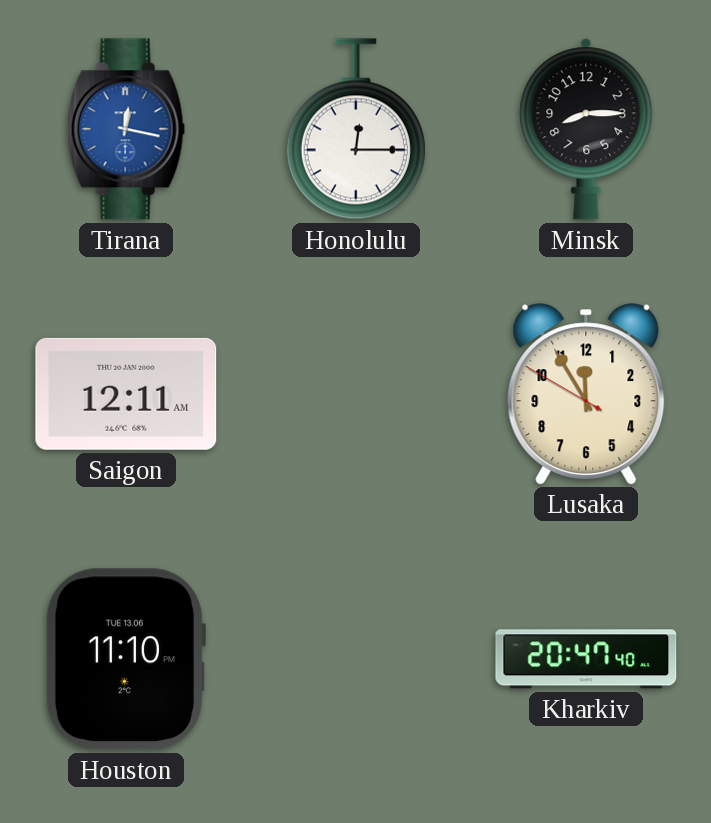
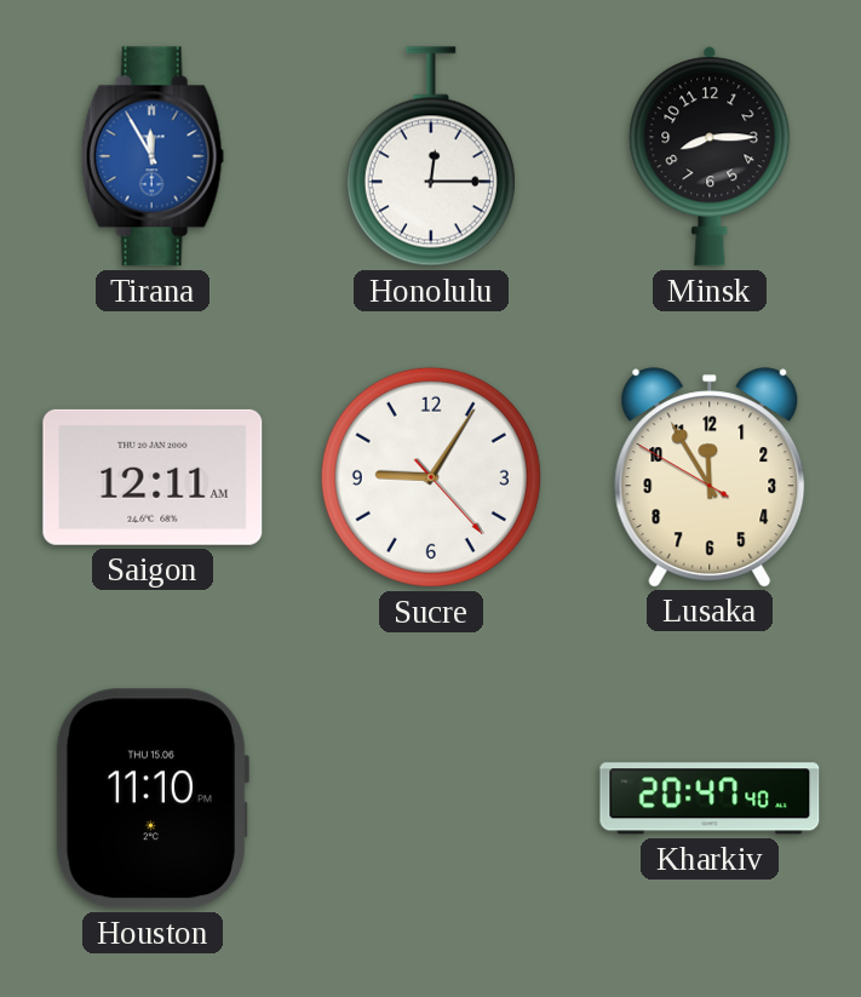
Tirana: 12:17 -> 11:55 (153, 156)
Sucre: none -> 9:05 (431, 477)
Houston date: TUE 13.06 -> THU 15.06 (151, 798)
